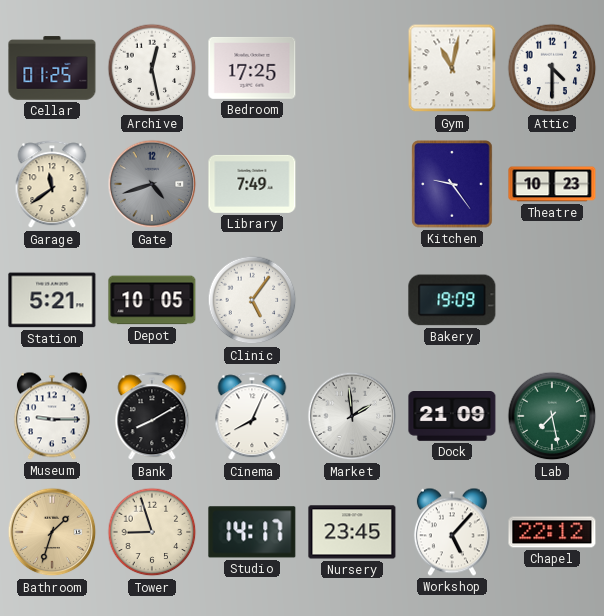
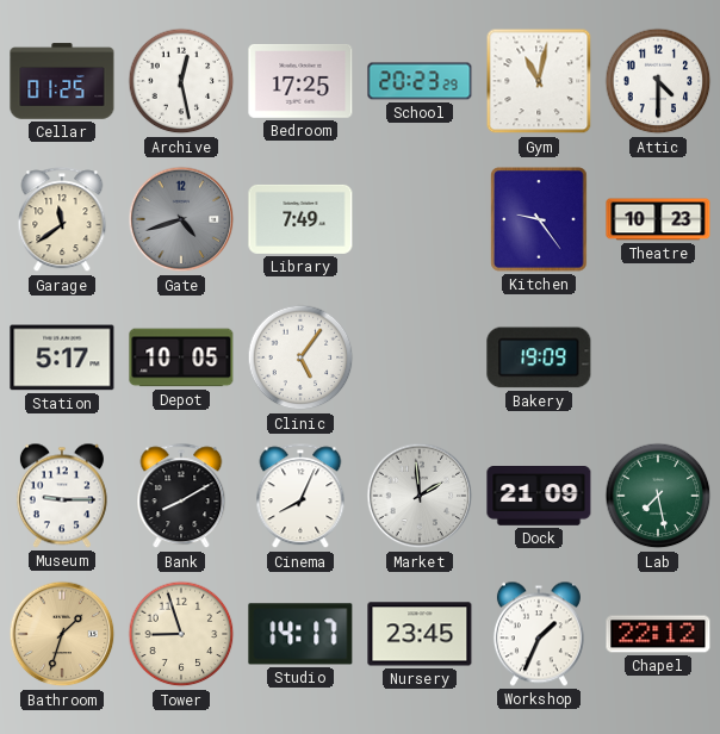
School: none -> 20:23 (420, 81)
Station: 5:21 -> 5:17 (62, 357)
Workshop: 5:07 -> 1:34 (539, 634)
